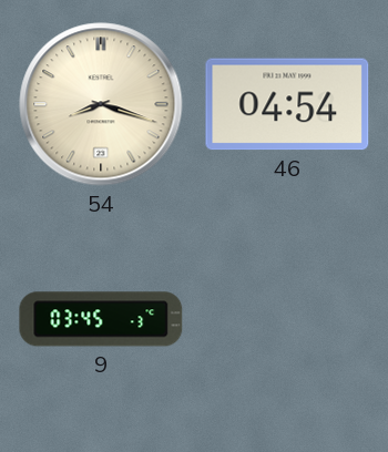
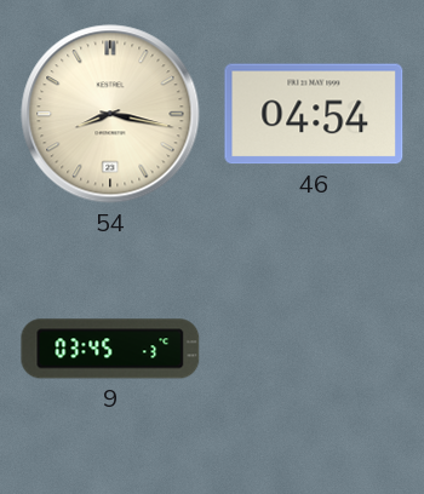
54: 8:18 -> 8:17 (110, 114)
